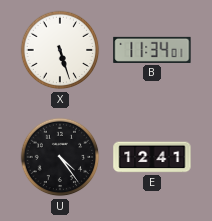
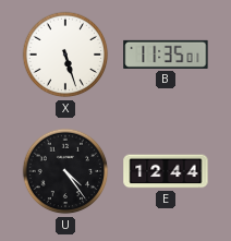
B: 11:34 -> 11:35 (166, 55)
E: 12:41 -> 12:44 (166, 171)
